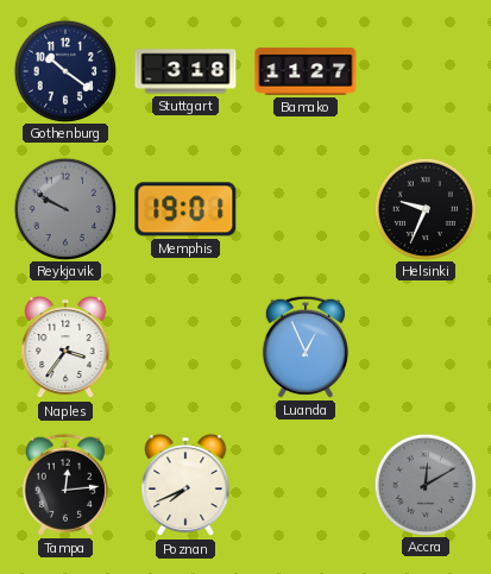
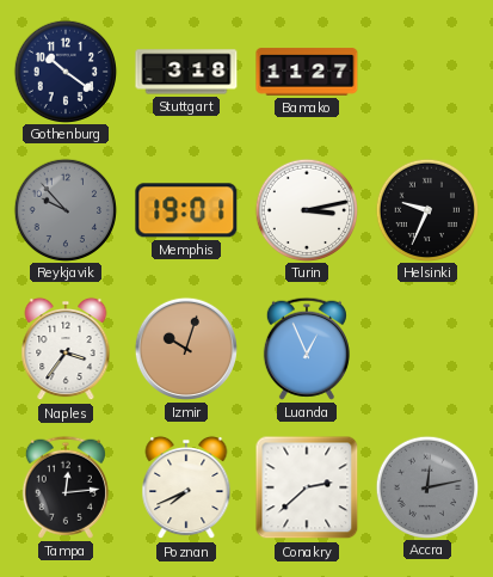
Reykjavik: 9:50 -> 9:53 (64, 209)
Turin: none -> 3:13 (306, 209)
Izmir: none -> 10:03 (186, 349)
Conakry: none -> 2:38 (307, 487)
Accra: 12:10 -> 12:13 (426, 486)
